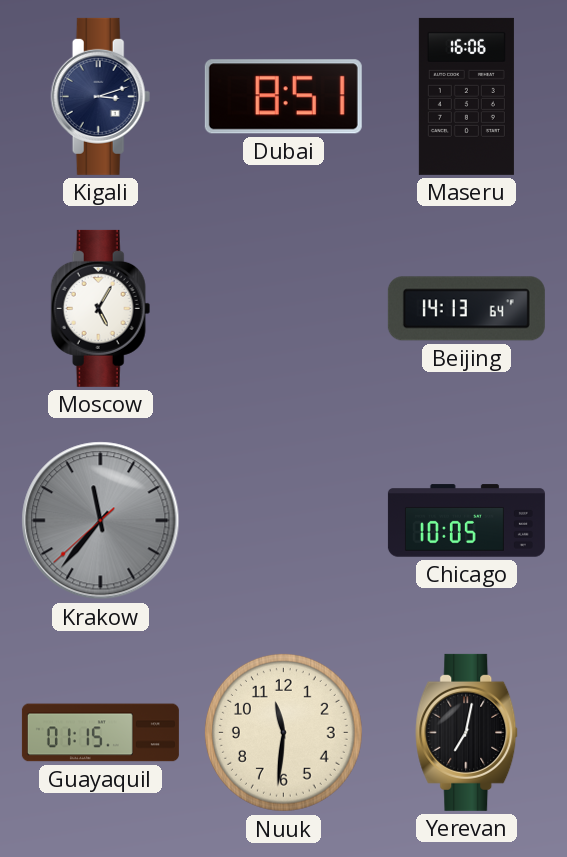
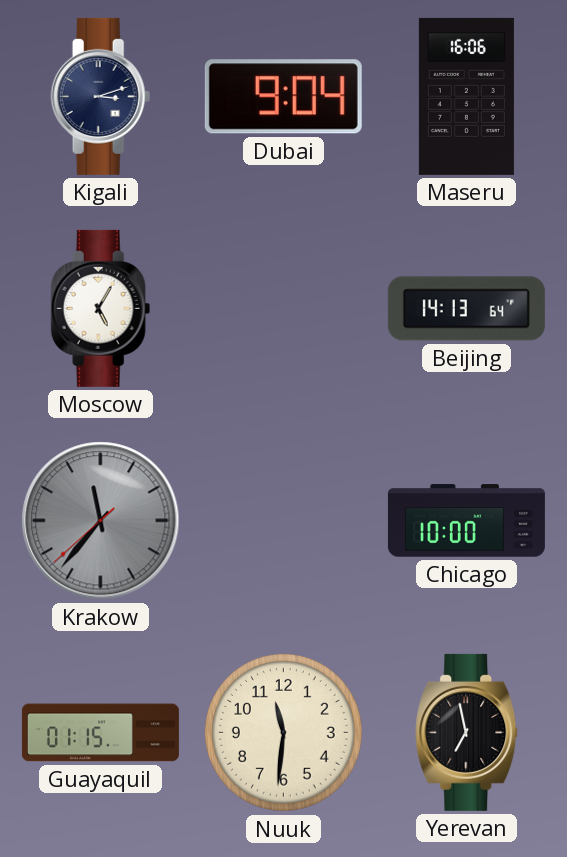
Dubai: 8:51 -> 9:04 (283, 97)
Chicago: 10:05 -> 10:00 (466, 521)
Yerevan: 7:02 -> 6:58 (467, 732)
